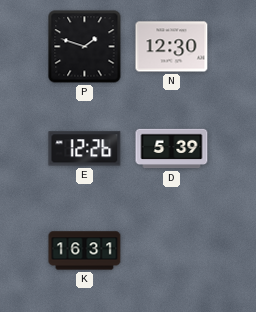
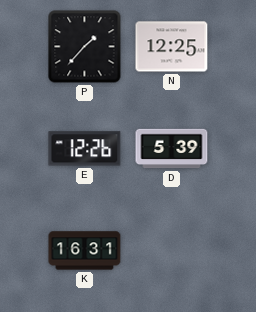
P: 1:48 -> 1:37 (85, 47)
N: 12:30 -> 12:25 (172, 47)
